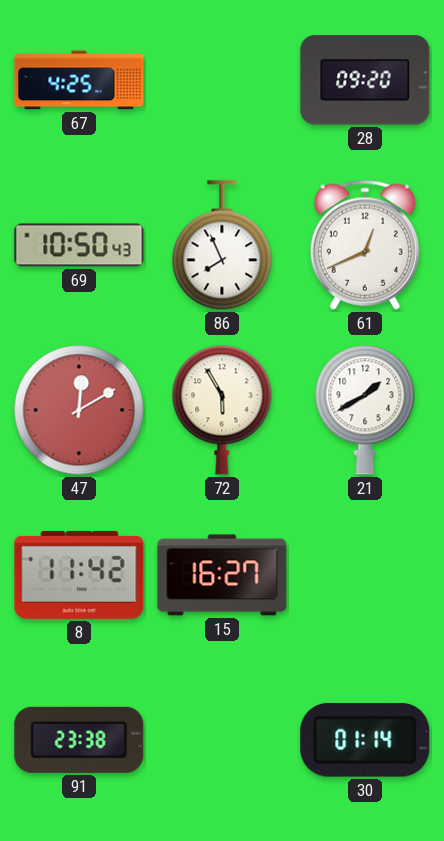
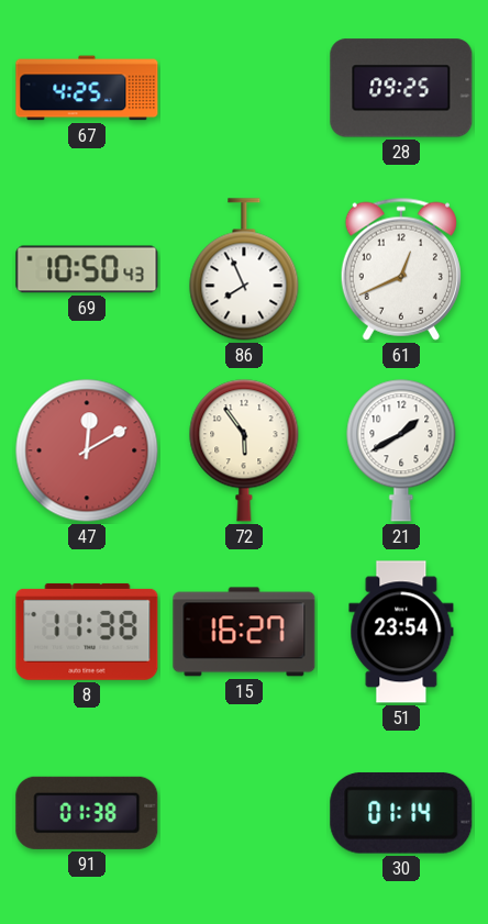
28: 09:20 -> 09:25 (401, 88)
72: 5:55 -> 5:54 (244, 450)
8: 11:42 -> 11:38 (87, 632)
51: none -> 23:54 (401, 632)
91: 23:38 -> 01:38 (87, 813)
